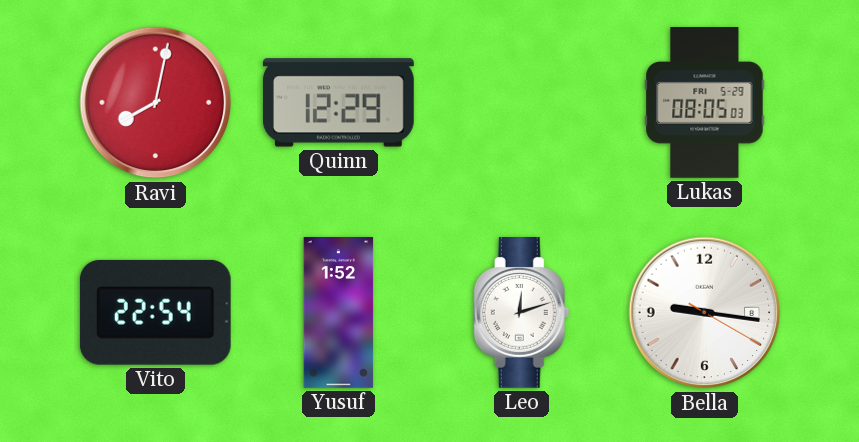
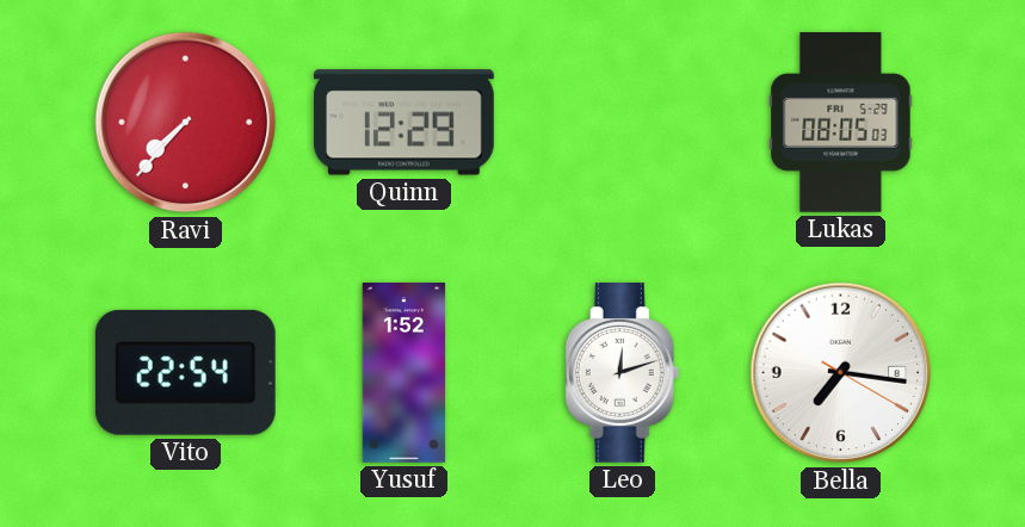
Ravi: 8:02 -> 7:37 (186, 123)
Bella: 9:16 -> 7:16 (841, 373)
